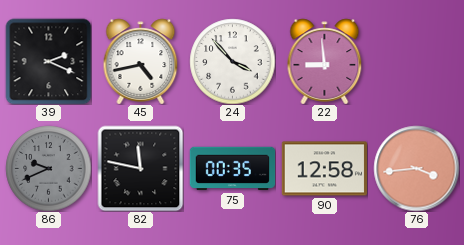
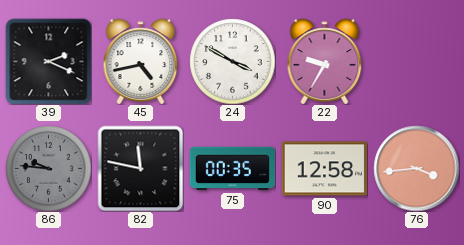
24: 3:53 -> 3:50 (232, 61)
22: 8:59 -> 9:35 (325, 61)
86: 9:41 -> 9:46 (48, 168)
